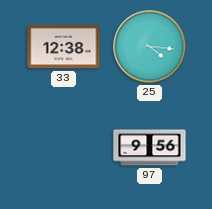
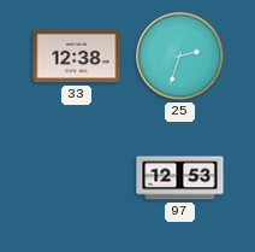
25: 4:16 -> 2:33 (180, 57)
97: 9:56 -> 12:53 (180, 178)
